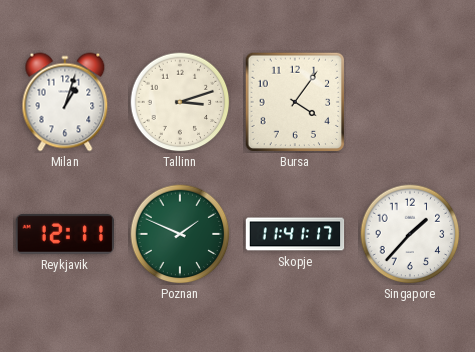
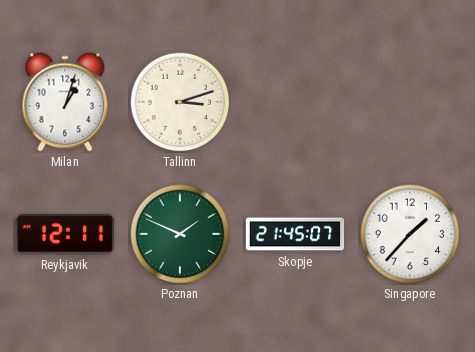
Bursa: 4:06 -> none (295, 102)
Skopje: 11:41 -> 21:45 (295, 234)
